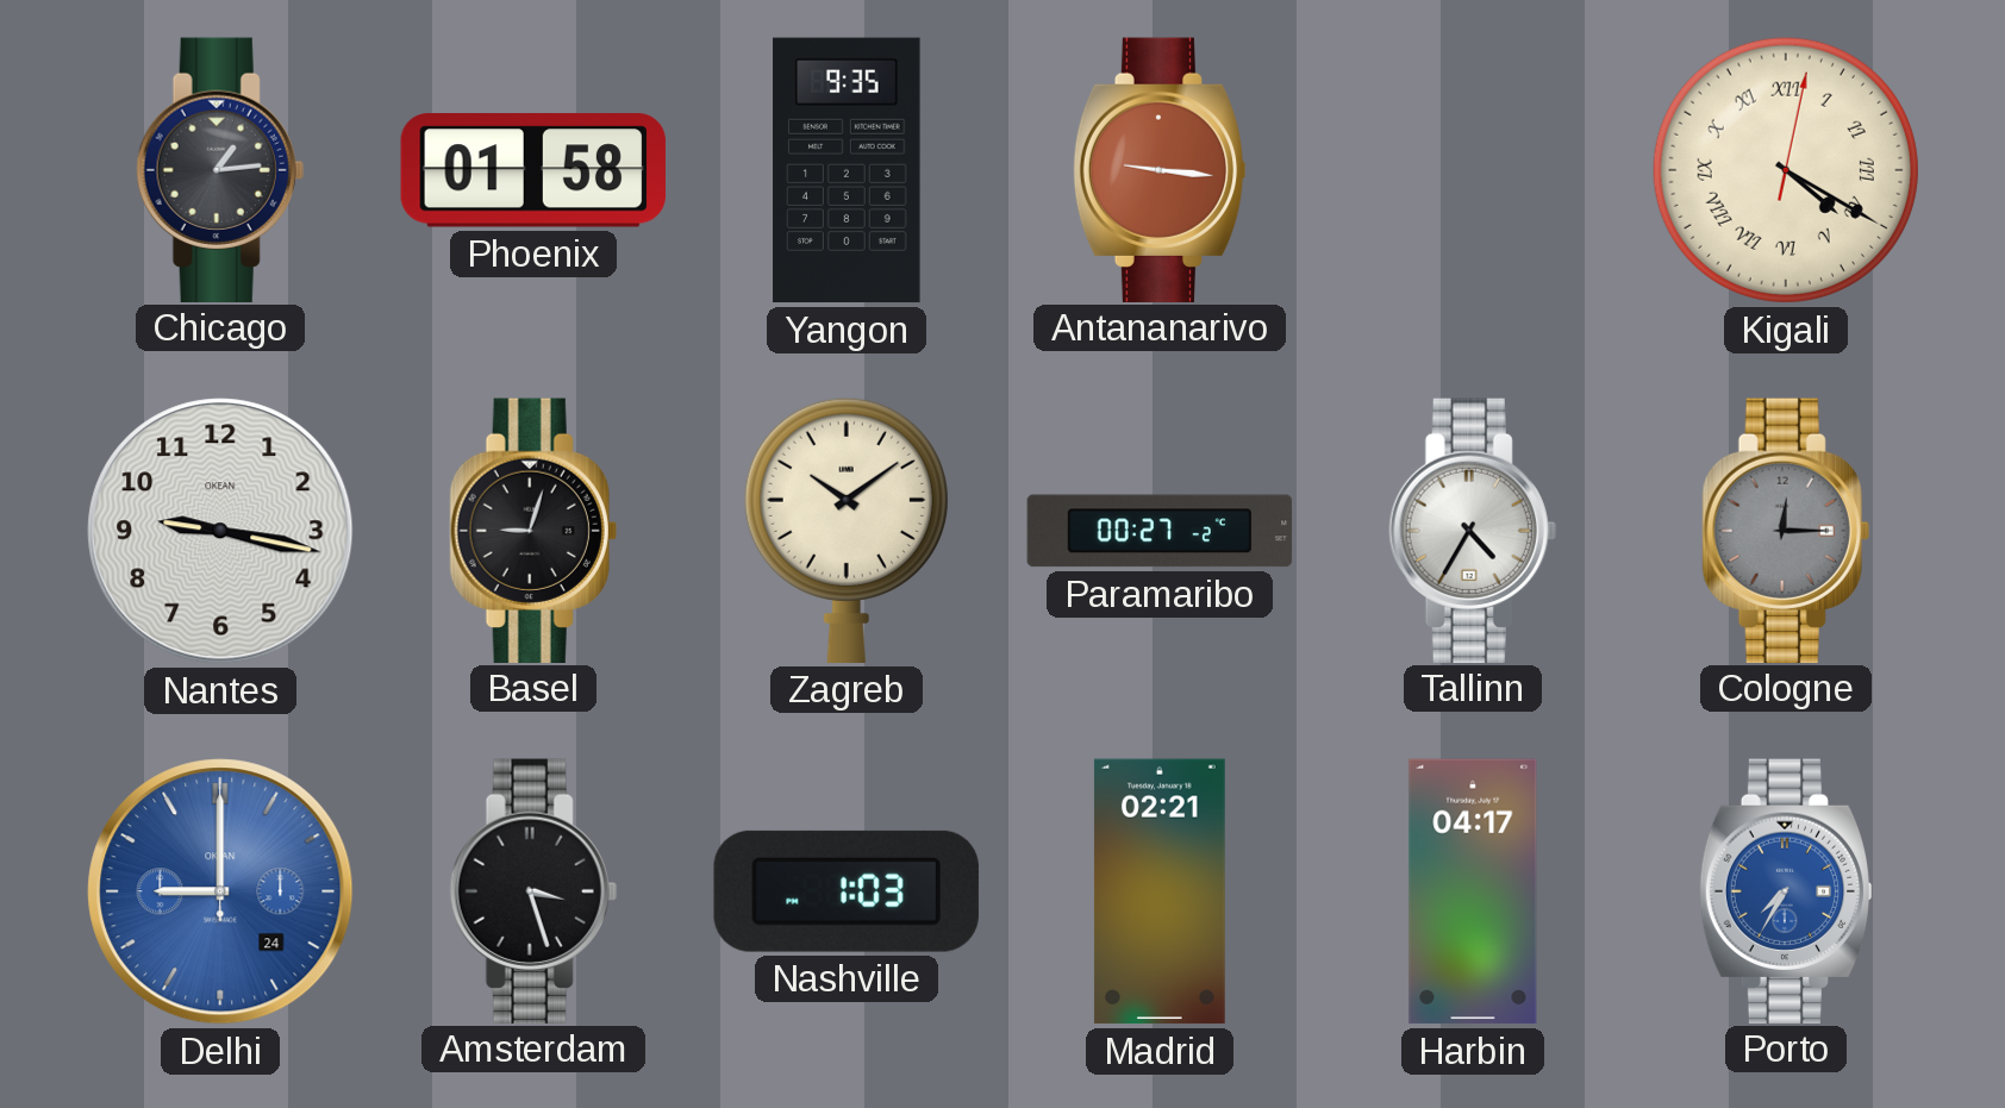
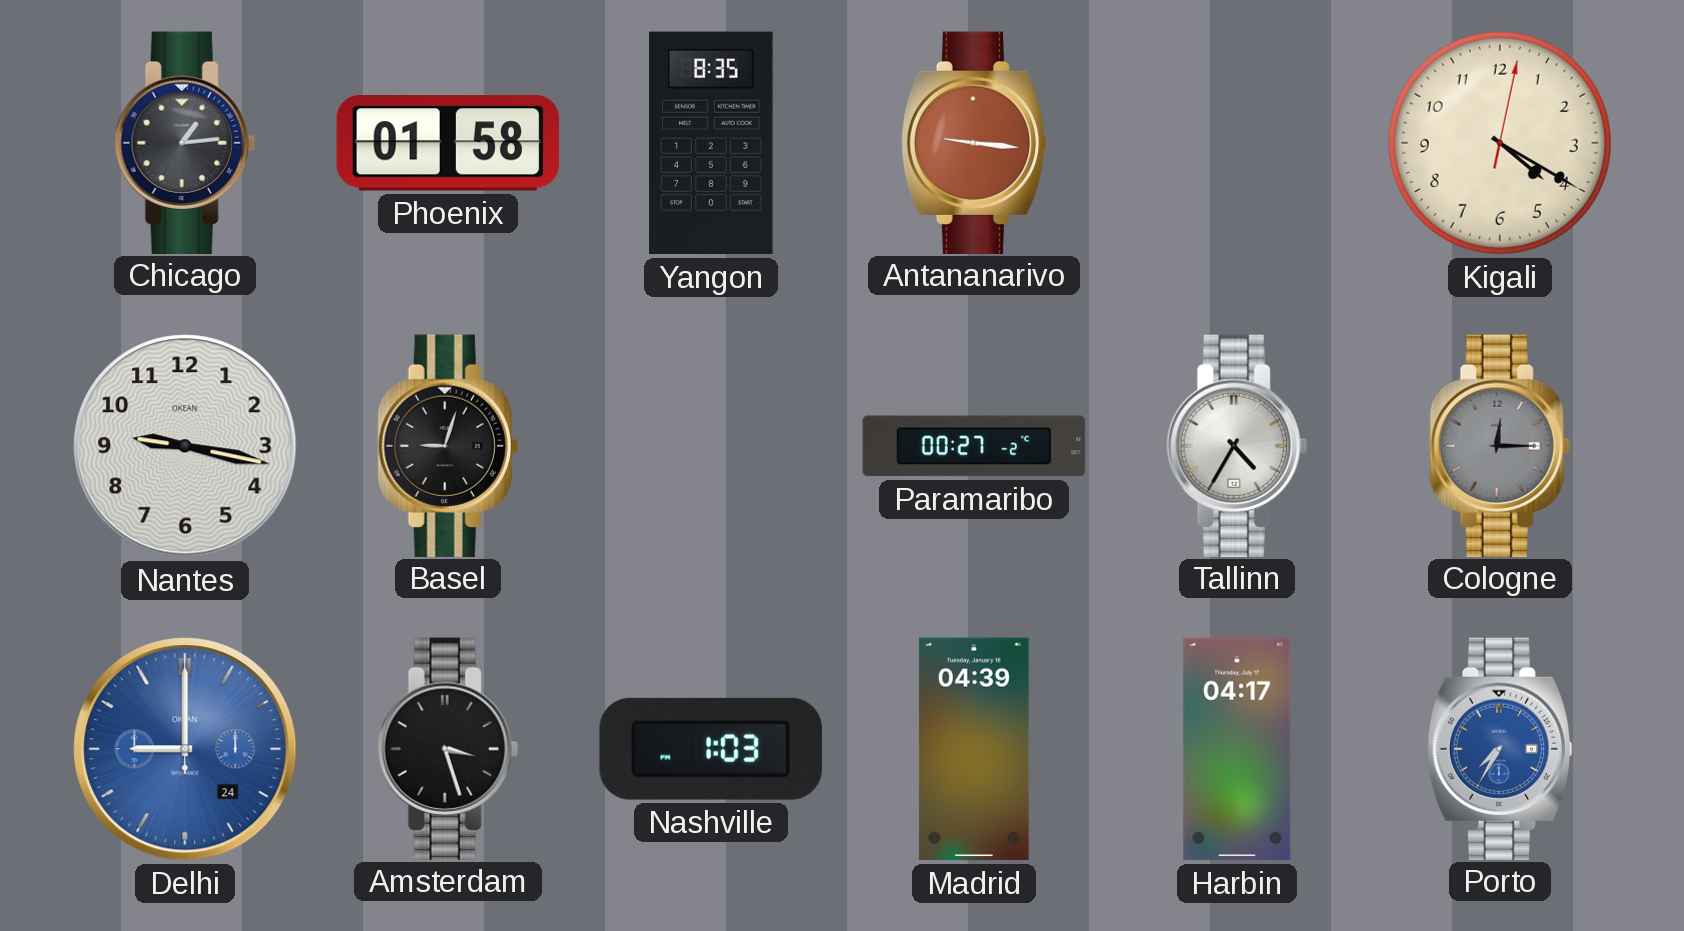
Yangon: 9:35 -> 8:35 (711, 143)
Kigali numerals: Roman -> Arabic (1500, 143)
Zagreb: 10:09 -> none (847, 530)
Madrid: 02:21 -> 04:39 (974, 749)
